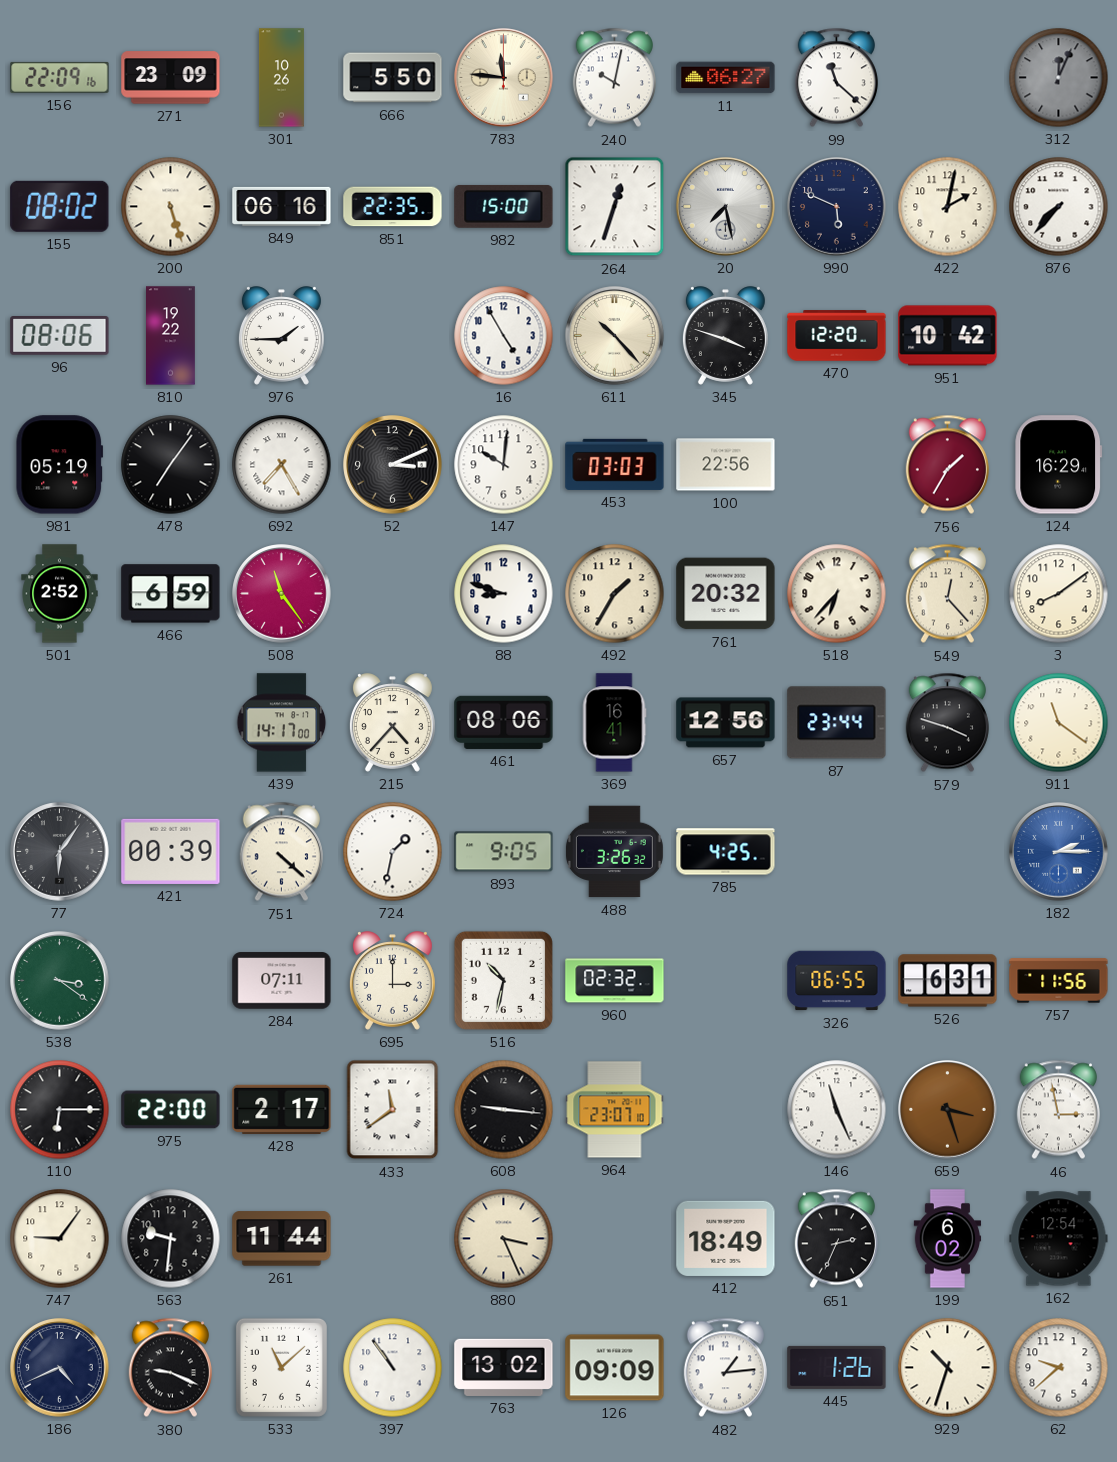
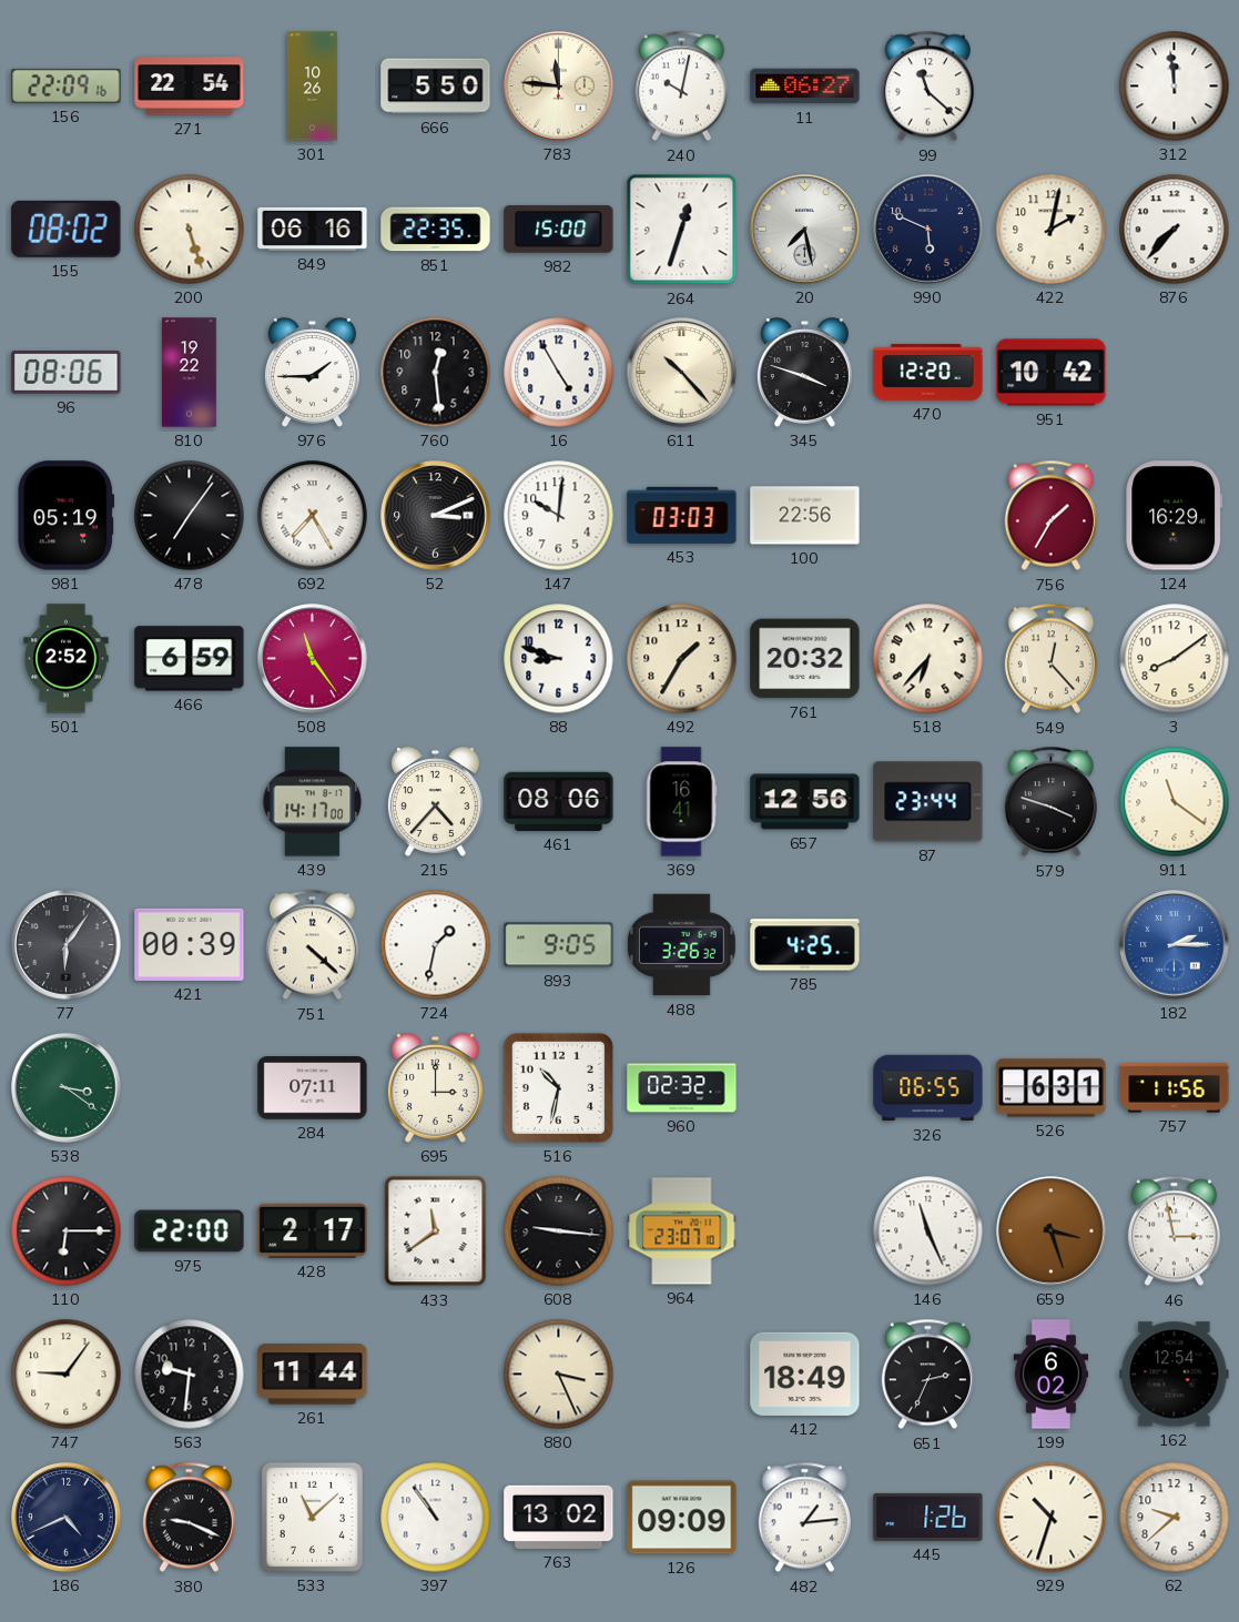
271: 23:09 -> 22:54 (190, 87)
312: 12:04 -> 11:59 (1175, 87)
312 dial: grey -> white (1175, 87)
760: none -> 12:29 (436, 373)
